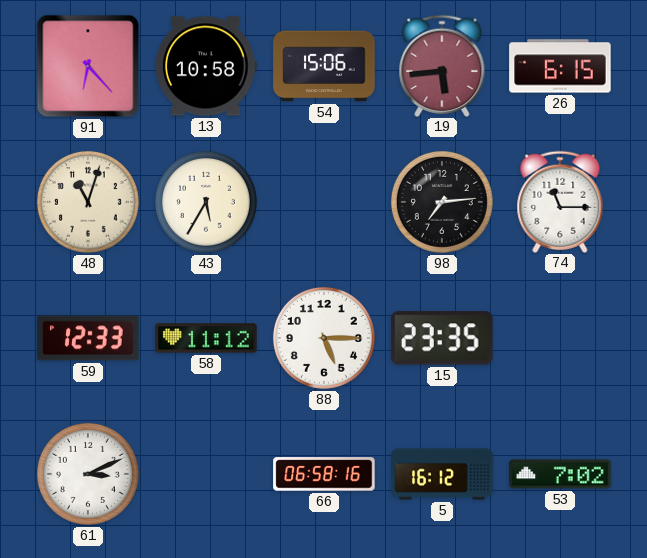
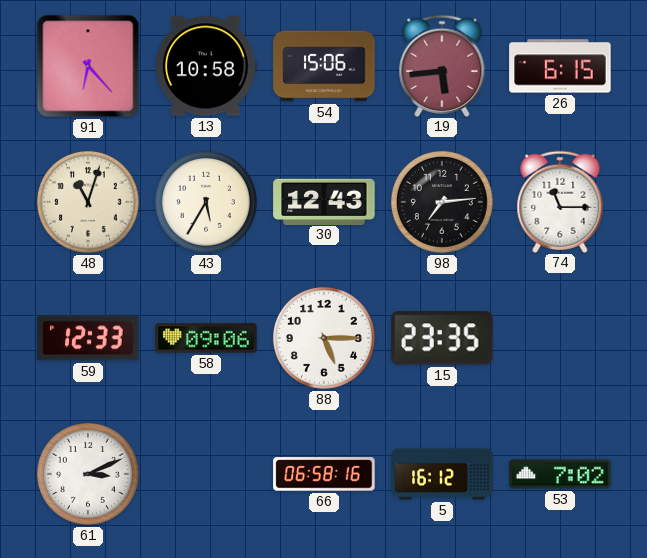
30: none -> 12:43 (324, 201)
58: 11:12 -> 09:06 (206, 338)
